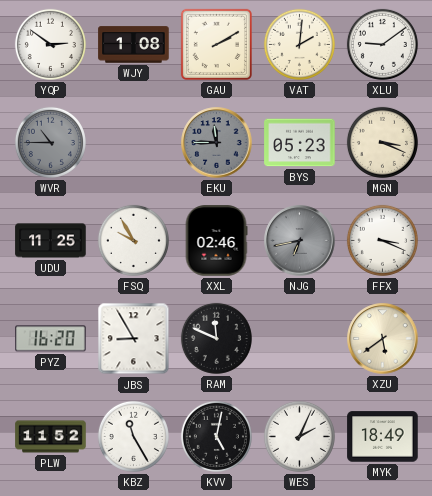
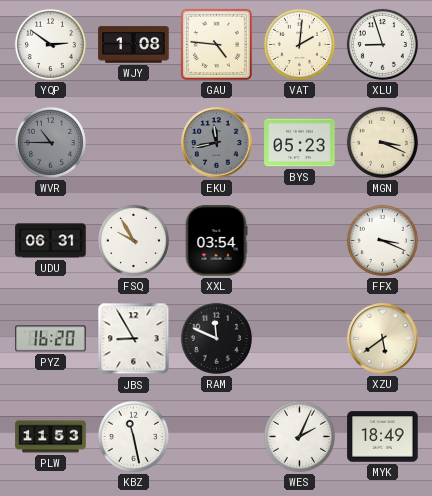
GAU: 2:10 -> 4:46 (216, 44)
XLU: 9:09 -> 8:57 (382, 44)
EKU: 11:45 -> 11:43 (217, 143)
UDU: 11:25 -> 06:31 (51, 241)
XXL: 02:46 -> 03:54 (216, 241)
NJG: 6:43 -> none (300, 241)
PLW: 11:52 -> 11:53 (51, 437)
KBZ: 11:25 -> 11:28 (133, 436)
KVV: 5:02 -> none (216, 436)
